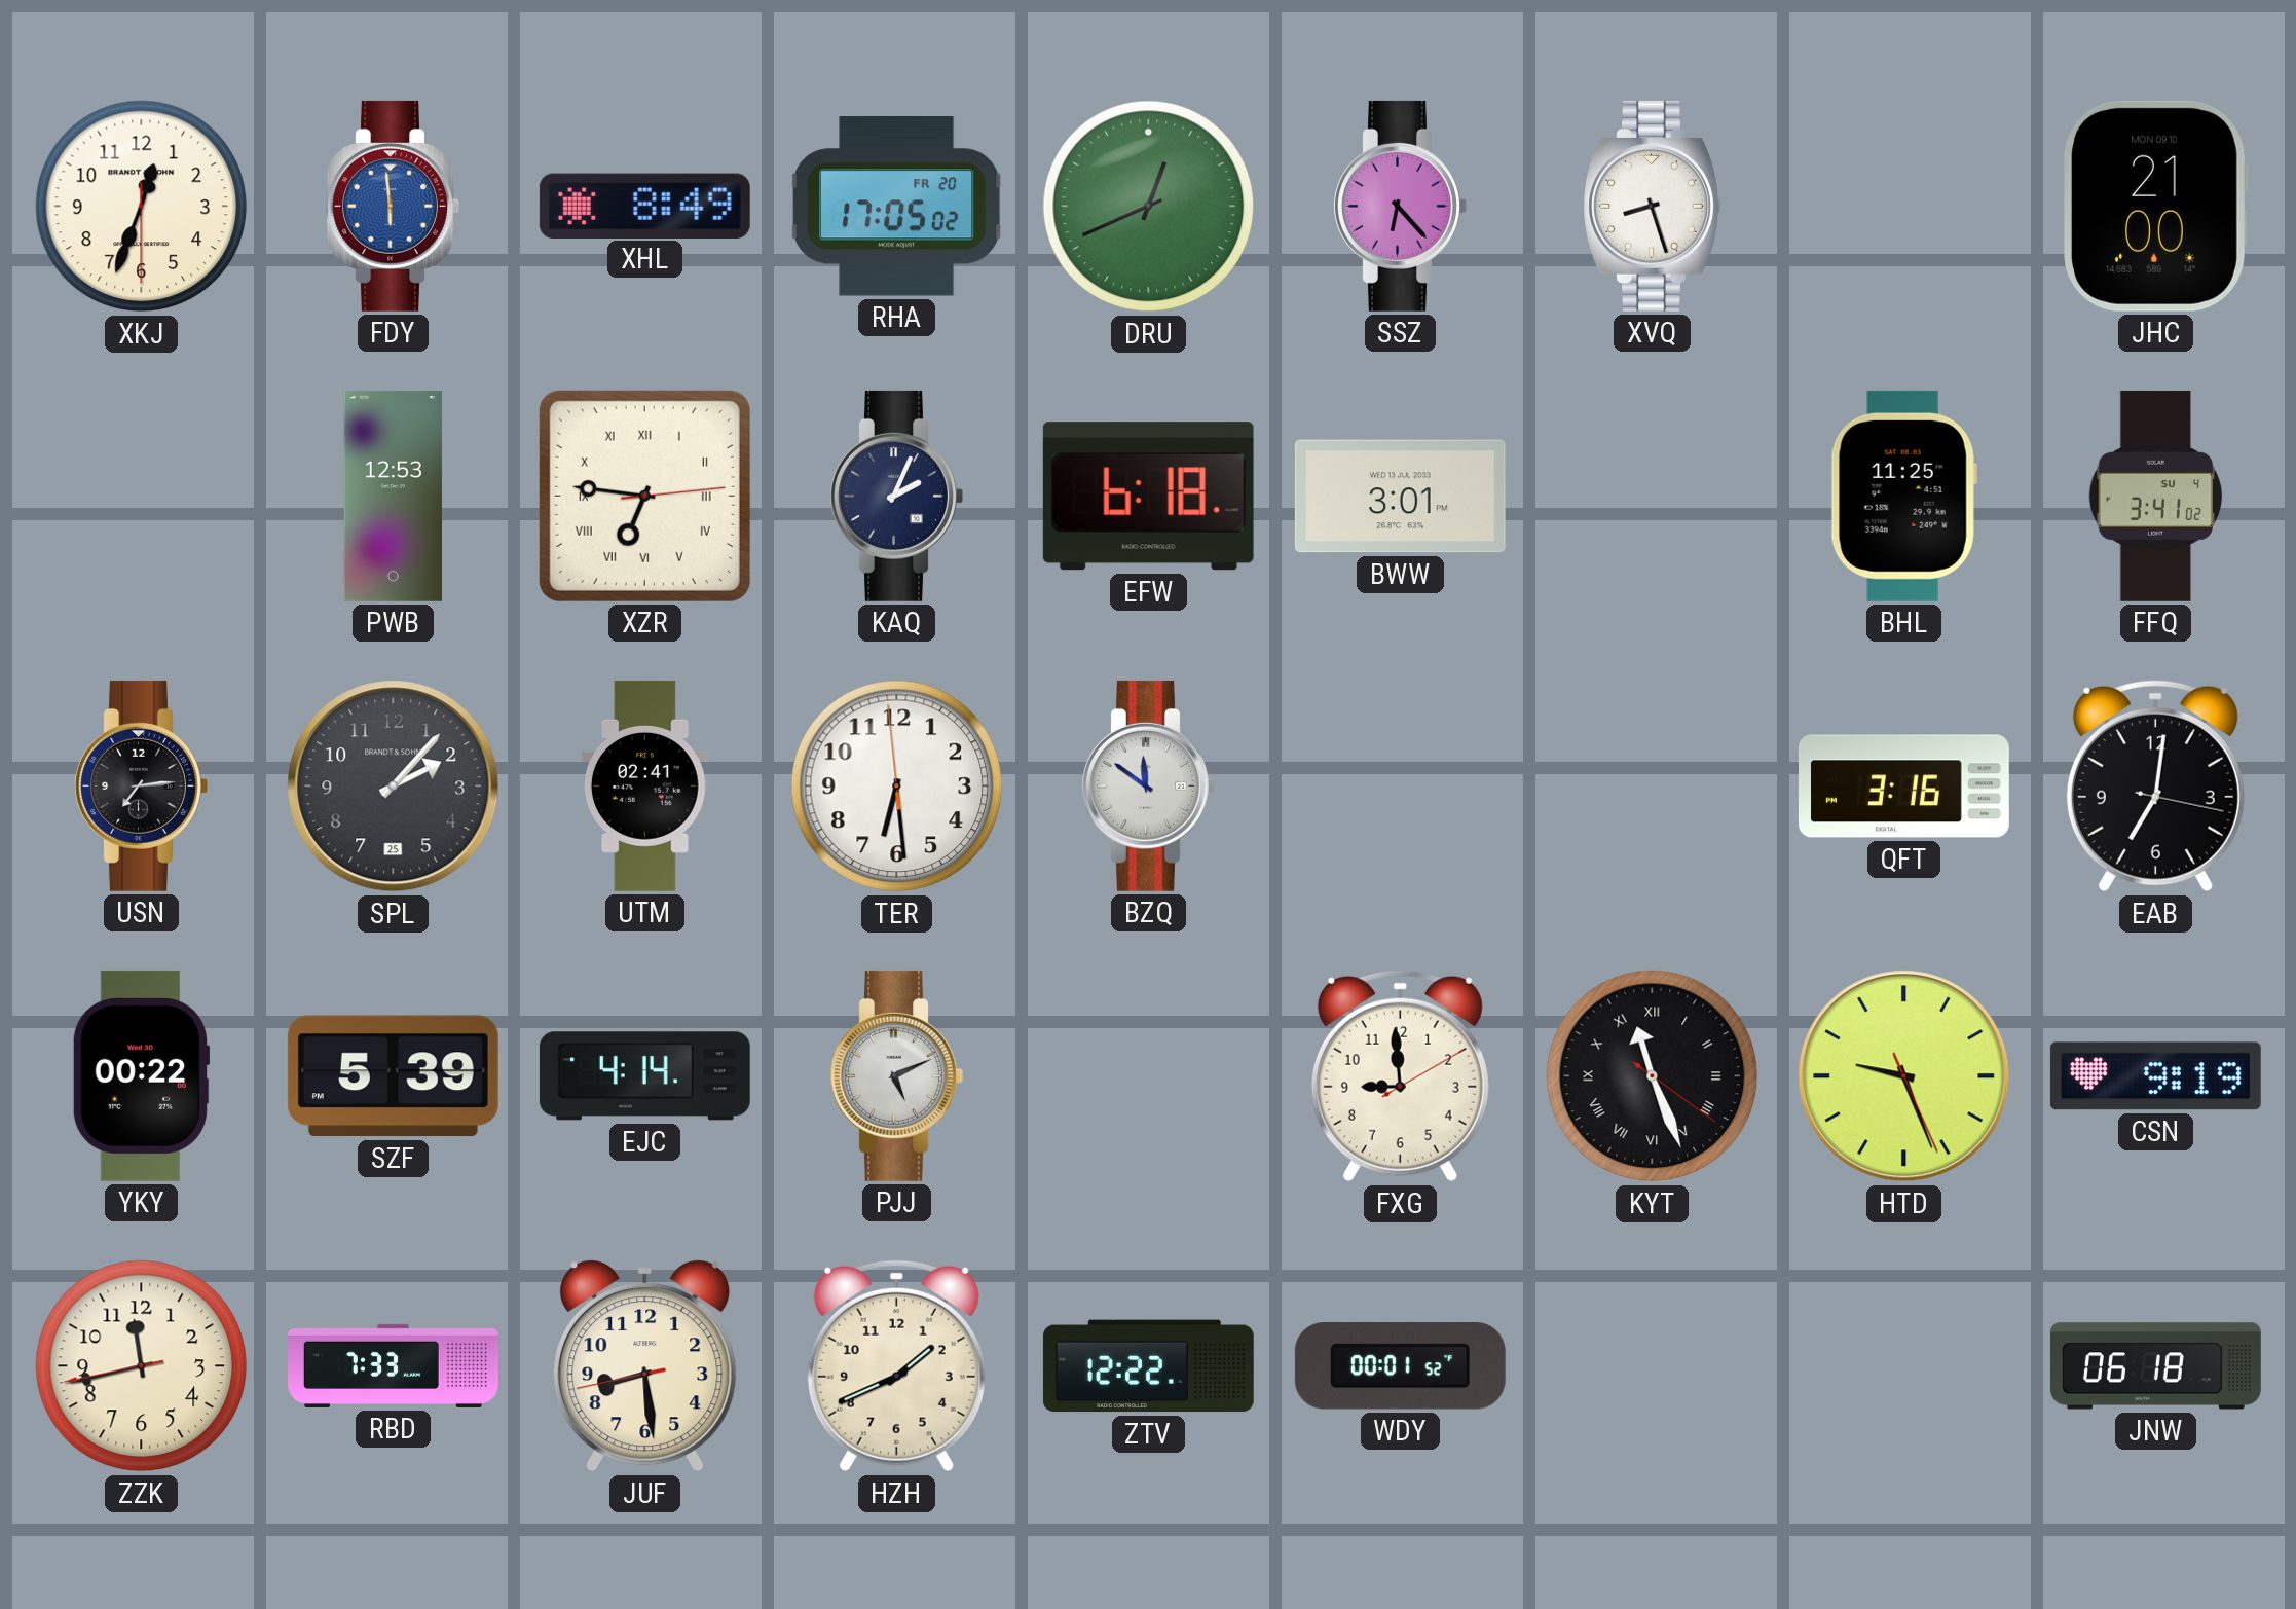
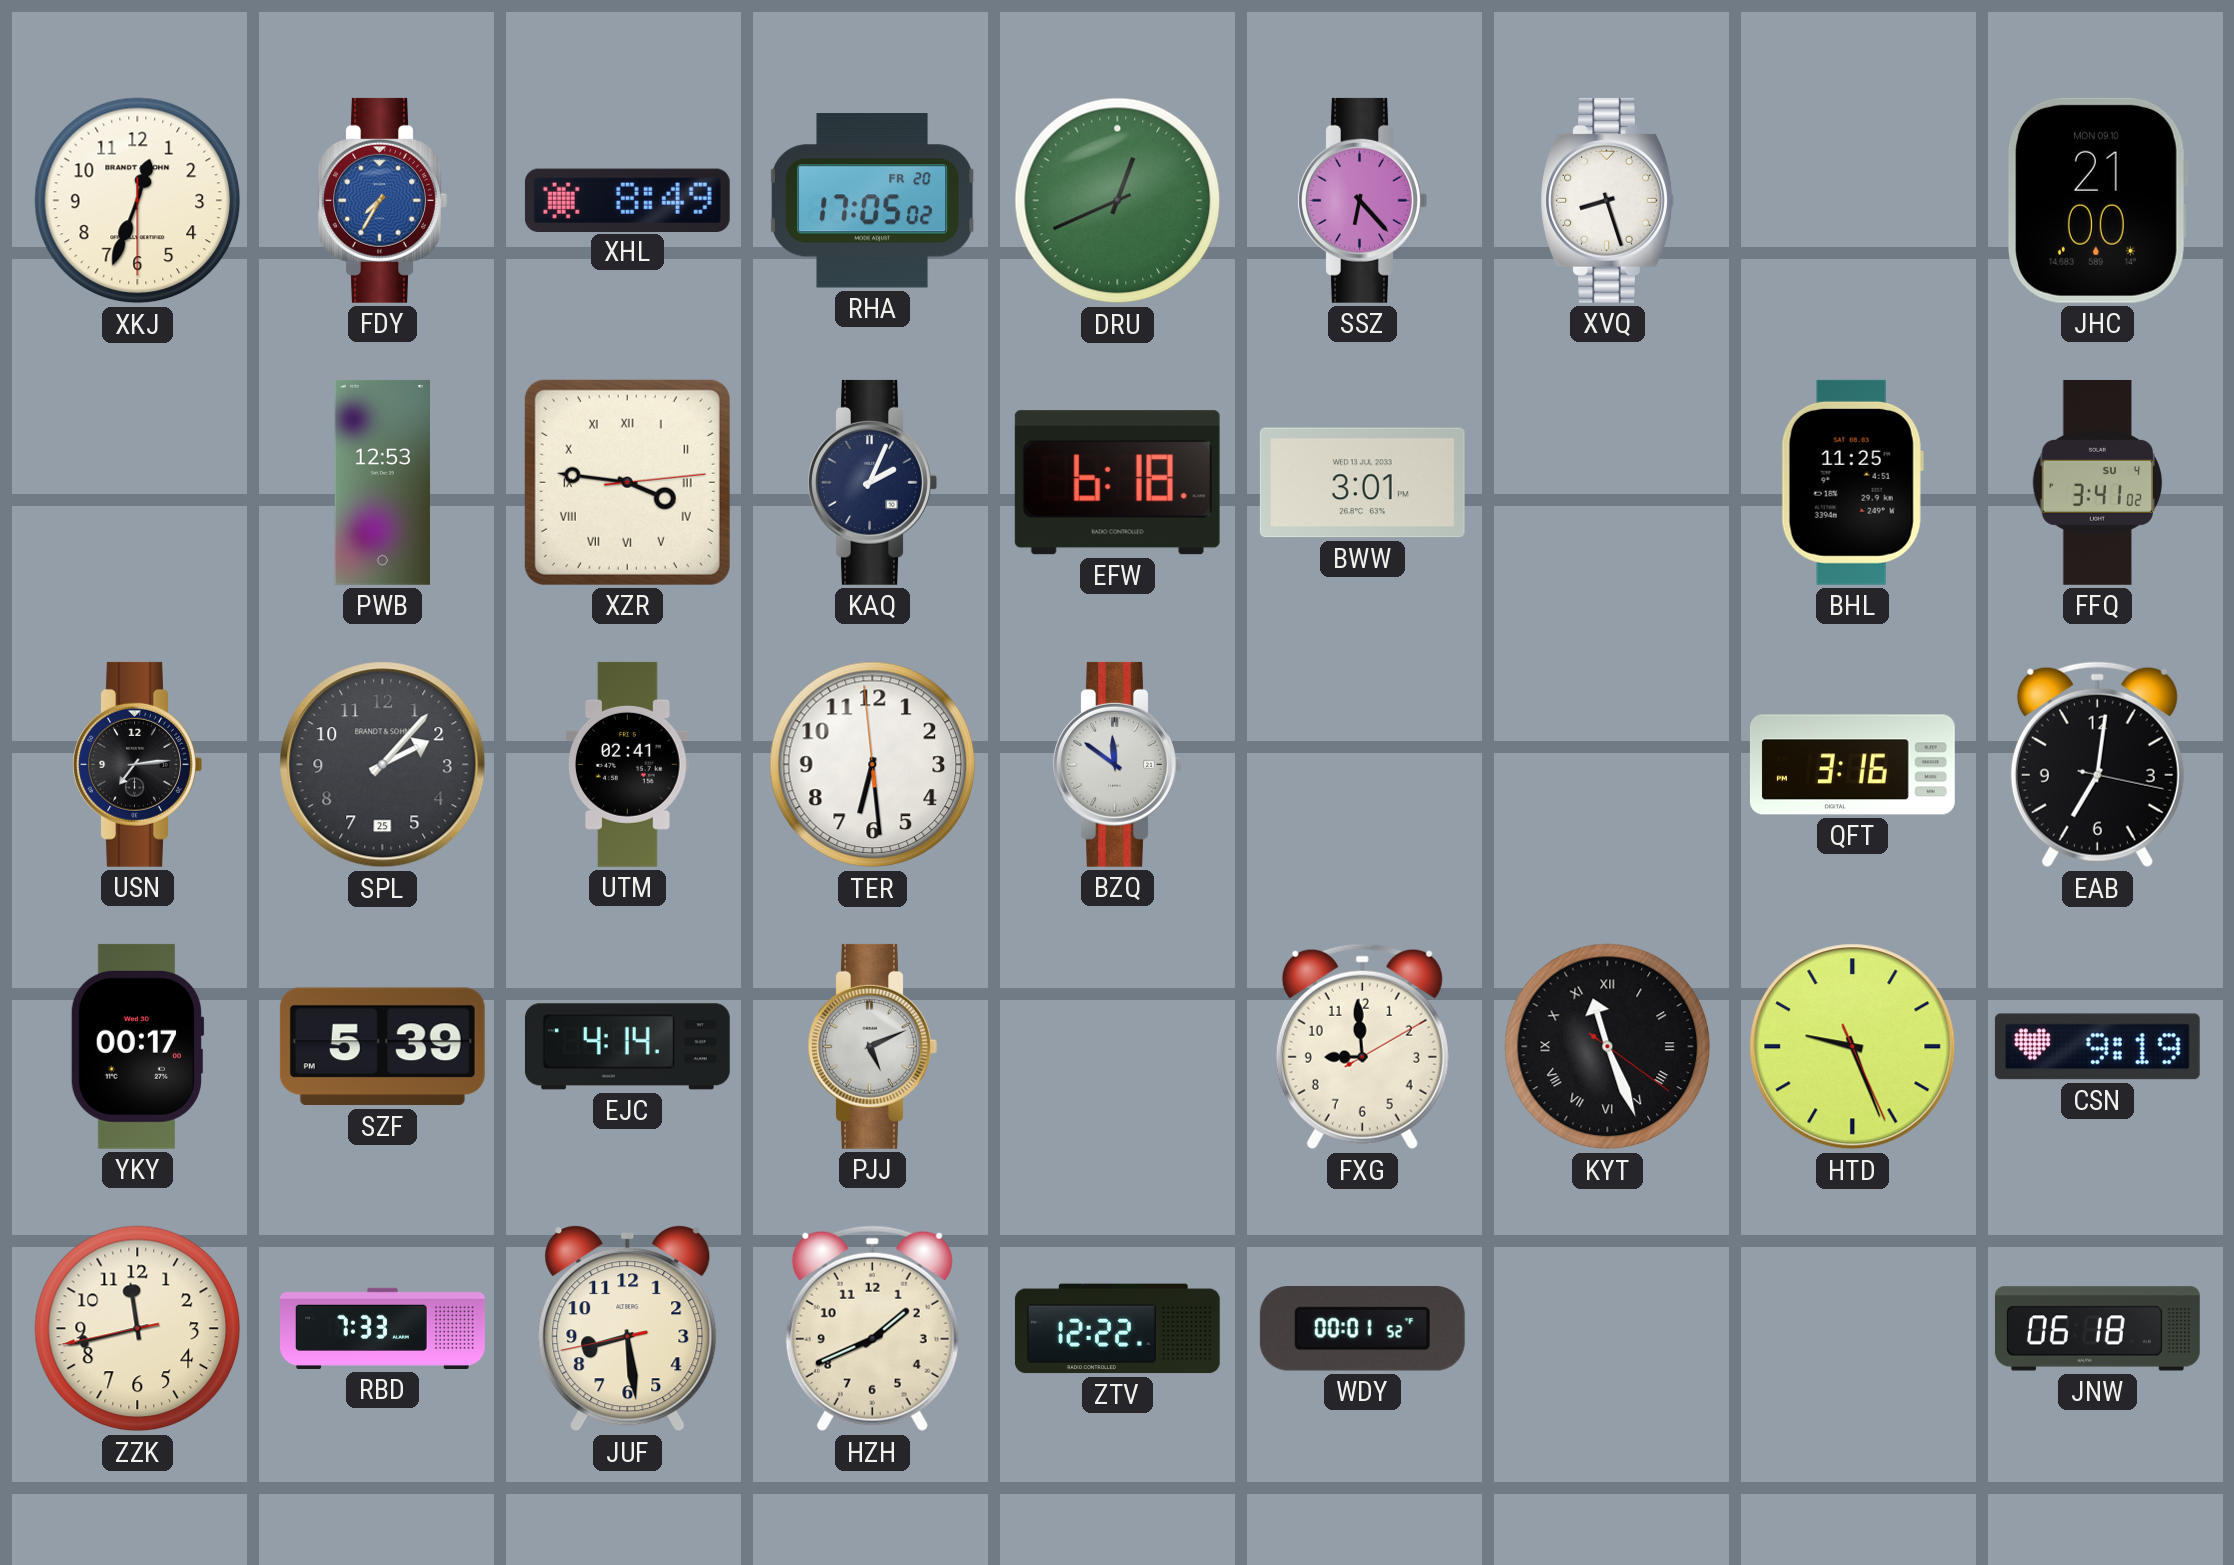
FDY: 5:59 -> 7:35 (382, 200)
XZR: 6:46 -> 3:46 (627, 482)
YKY: 00:22 -> 00:17 (137, 1046)
